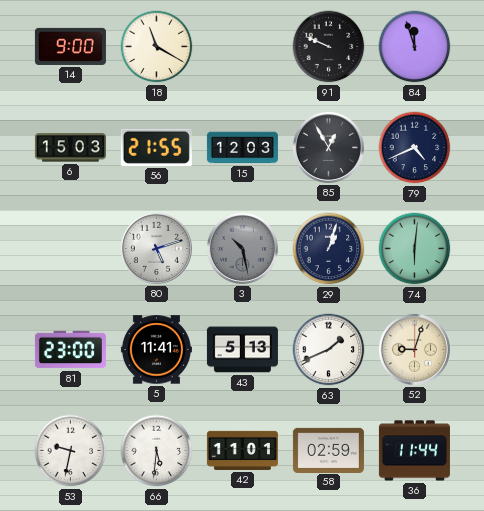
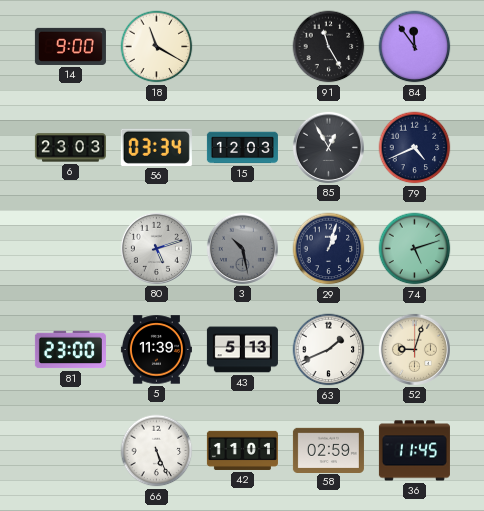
91: 9:49 -> 11:25 (329, 47)
84: 11:57 -> 11:54 (415, 47)
6: 15:03 -> 23:03 (70, 148)
56: 21:55 -> 03:34 (156, 147)
74: 6:01 -> 5:12 (415, 249)
5: 11:41 -> 11:39 (156, 350)
53: 9:32 -> none (71, 451)
66: 5:31 -> 5:26 (157, 451)
36: 11:44 -> 11:45 (414, 451)
